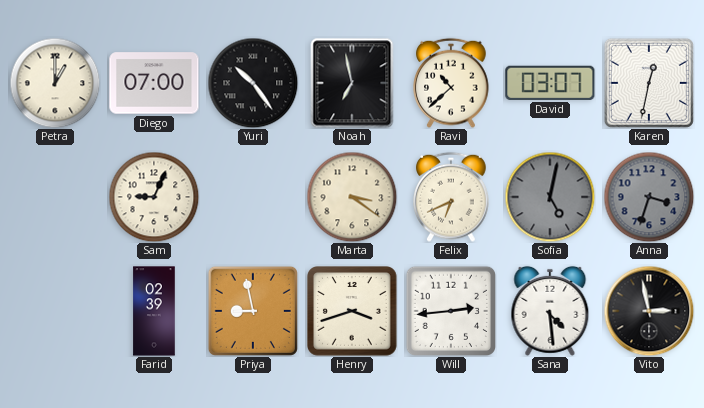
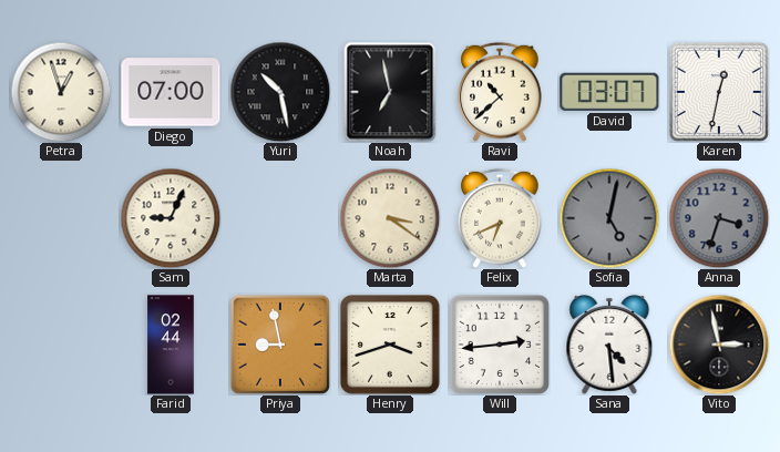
Petra: 1:00 -> 12:57 (61, 92)
Yuri: 10:24 -> 10:28 (280, 92)
Farid: 02:39 -> 02:44 (171, 345)
